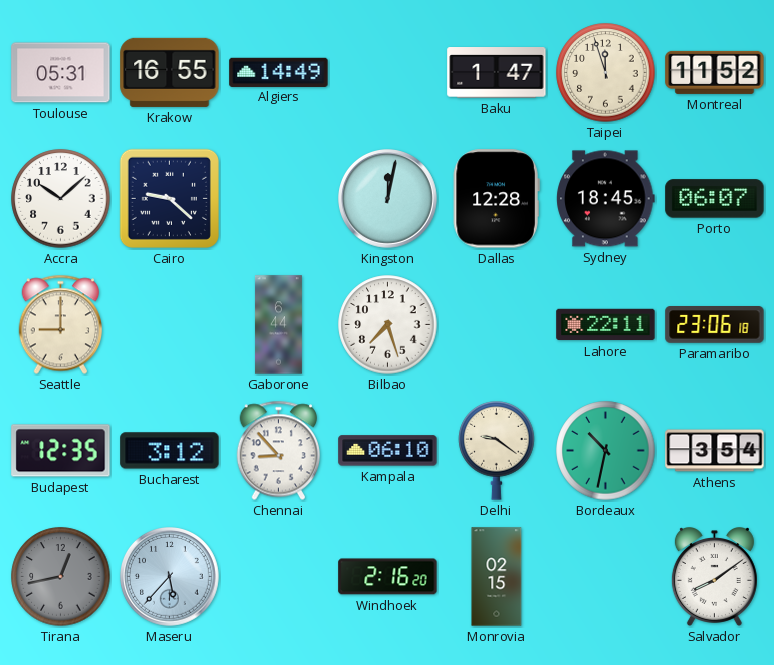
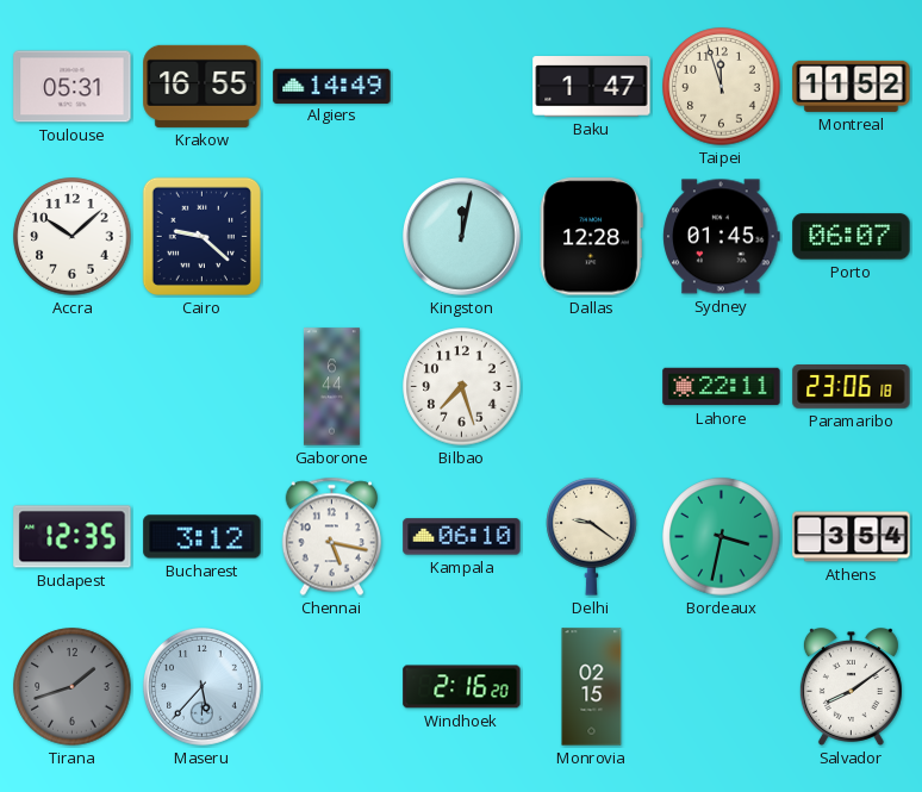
Sydney: 18:45 -> 01:45 (722, 237)
Seattle: 9:00 -> none (60, 325)
Chennai: 8:53 -> 5:17 (331, 537)
Bordeaux: 10:32 -> 3:32 (722, 537)
Tirana: 12:43 -> 1:42 (73, 687)
